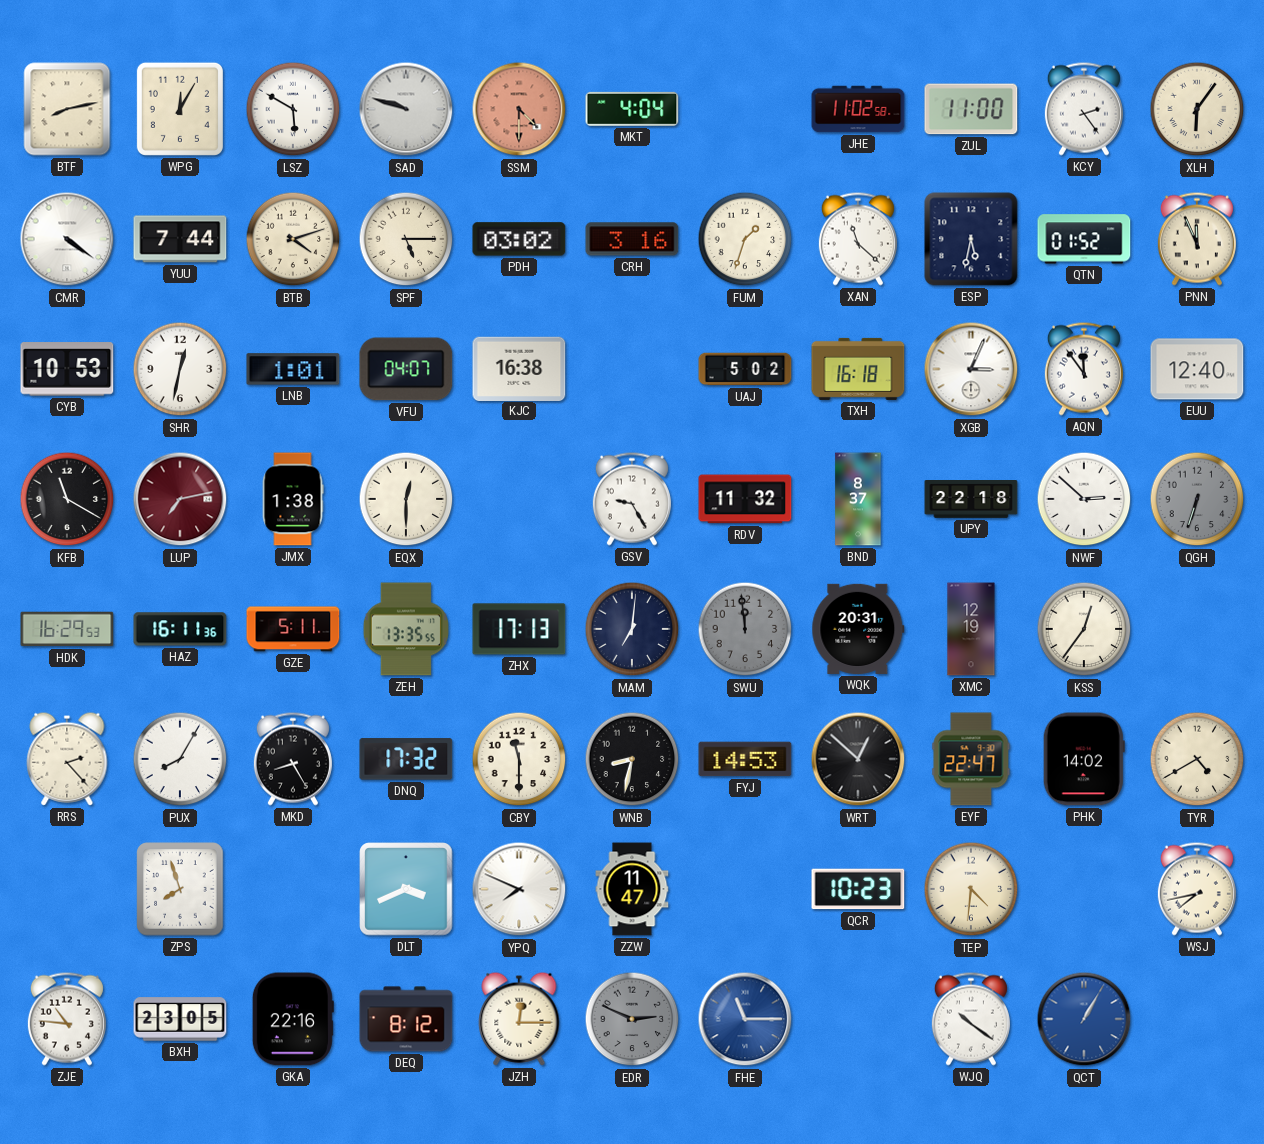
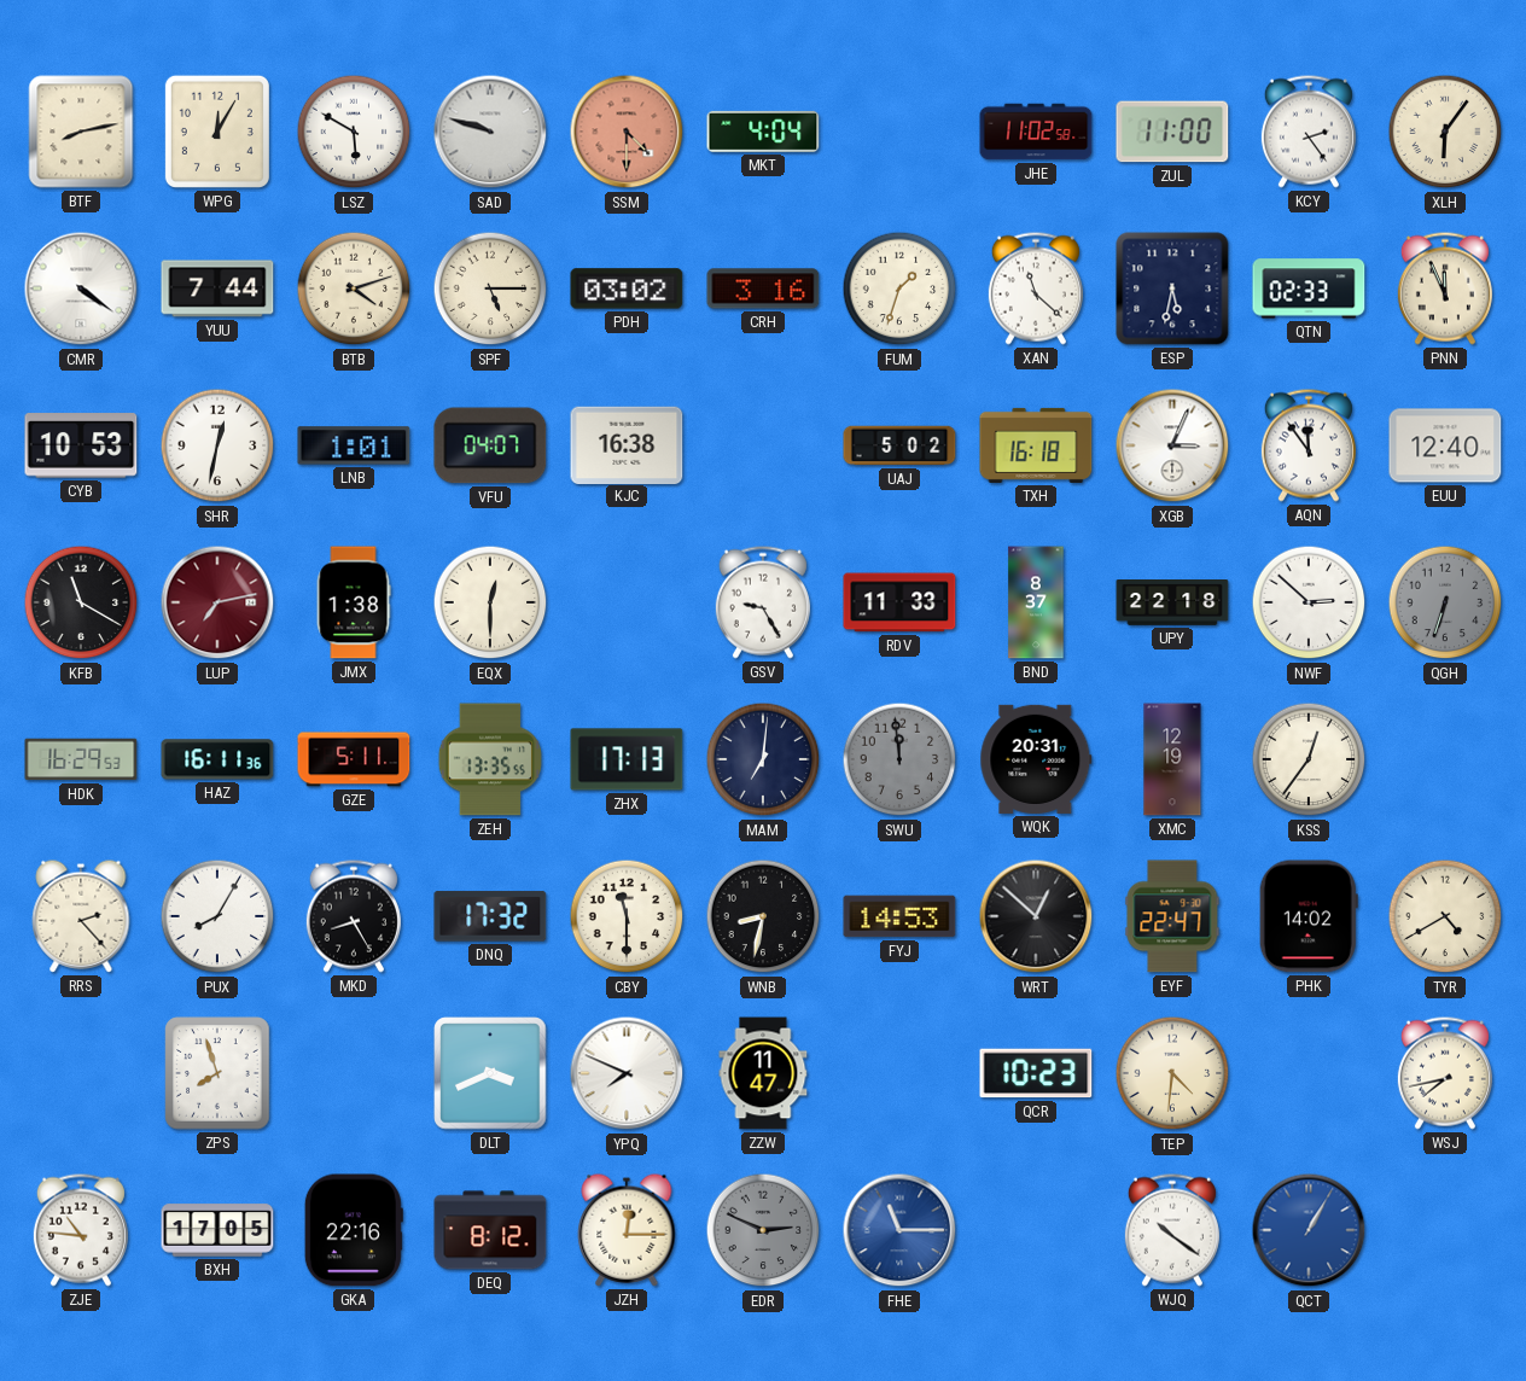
QTN: 01:52 -> 02:33 (1309, 289)
RDV: 11:32 -> 11:33 (899, 602)
BXH: 23:05 -> 17:05 (217, 1230)
